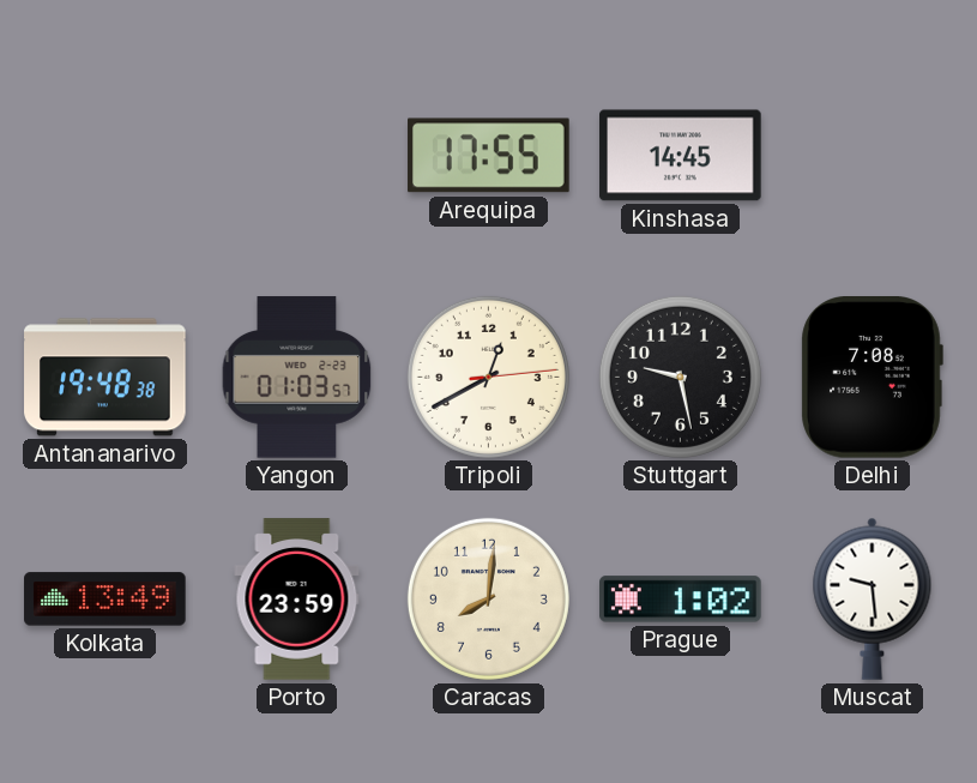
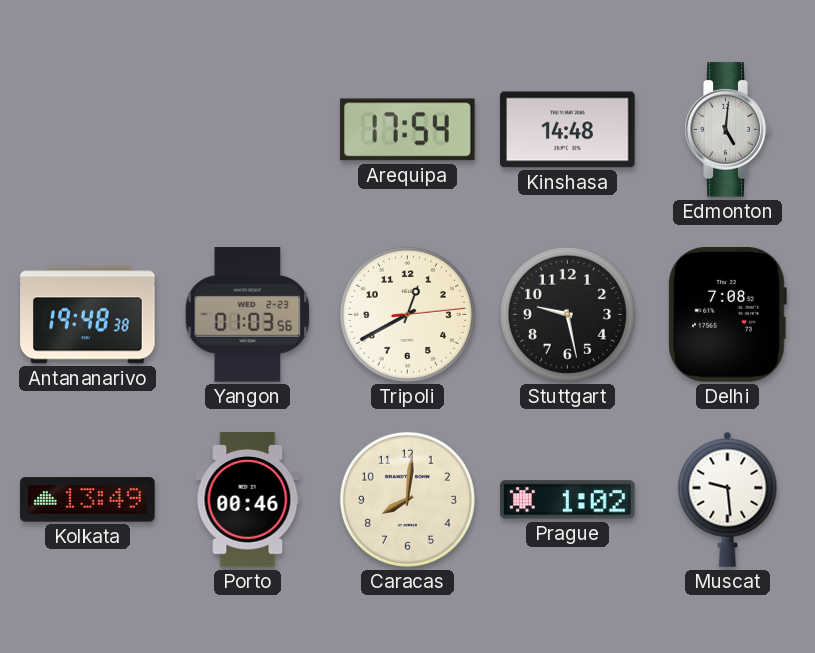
Arequipa: 17:55 -> 17:54 (408, 130)
Kinshasa: 14:45 -> 14:48 (568, 130)
Edmonton: none -> 5:01 (727, 130)
Yangon: 01:03:57 -> 01:03:56 (248, 315)
Porto: 23:59 -> 00:46 (248, 500)
